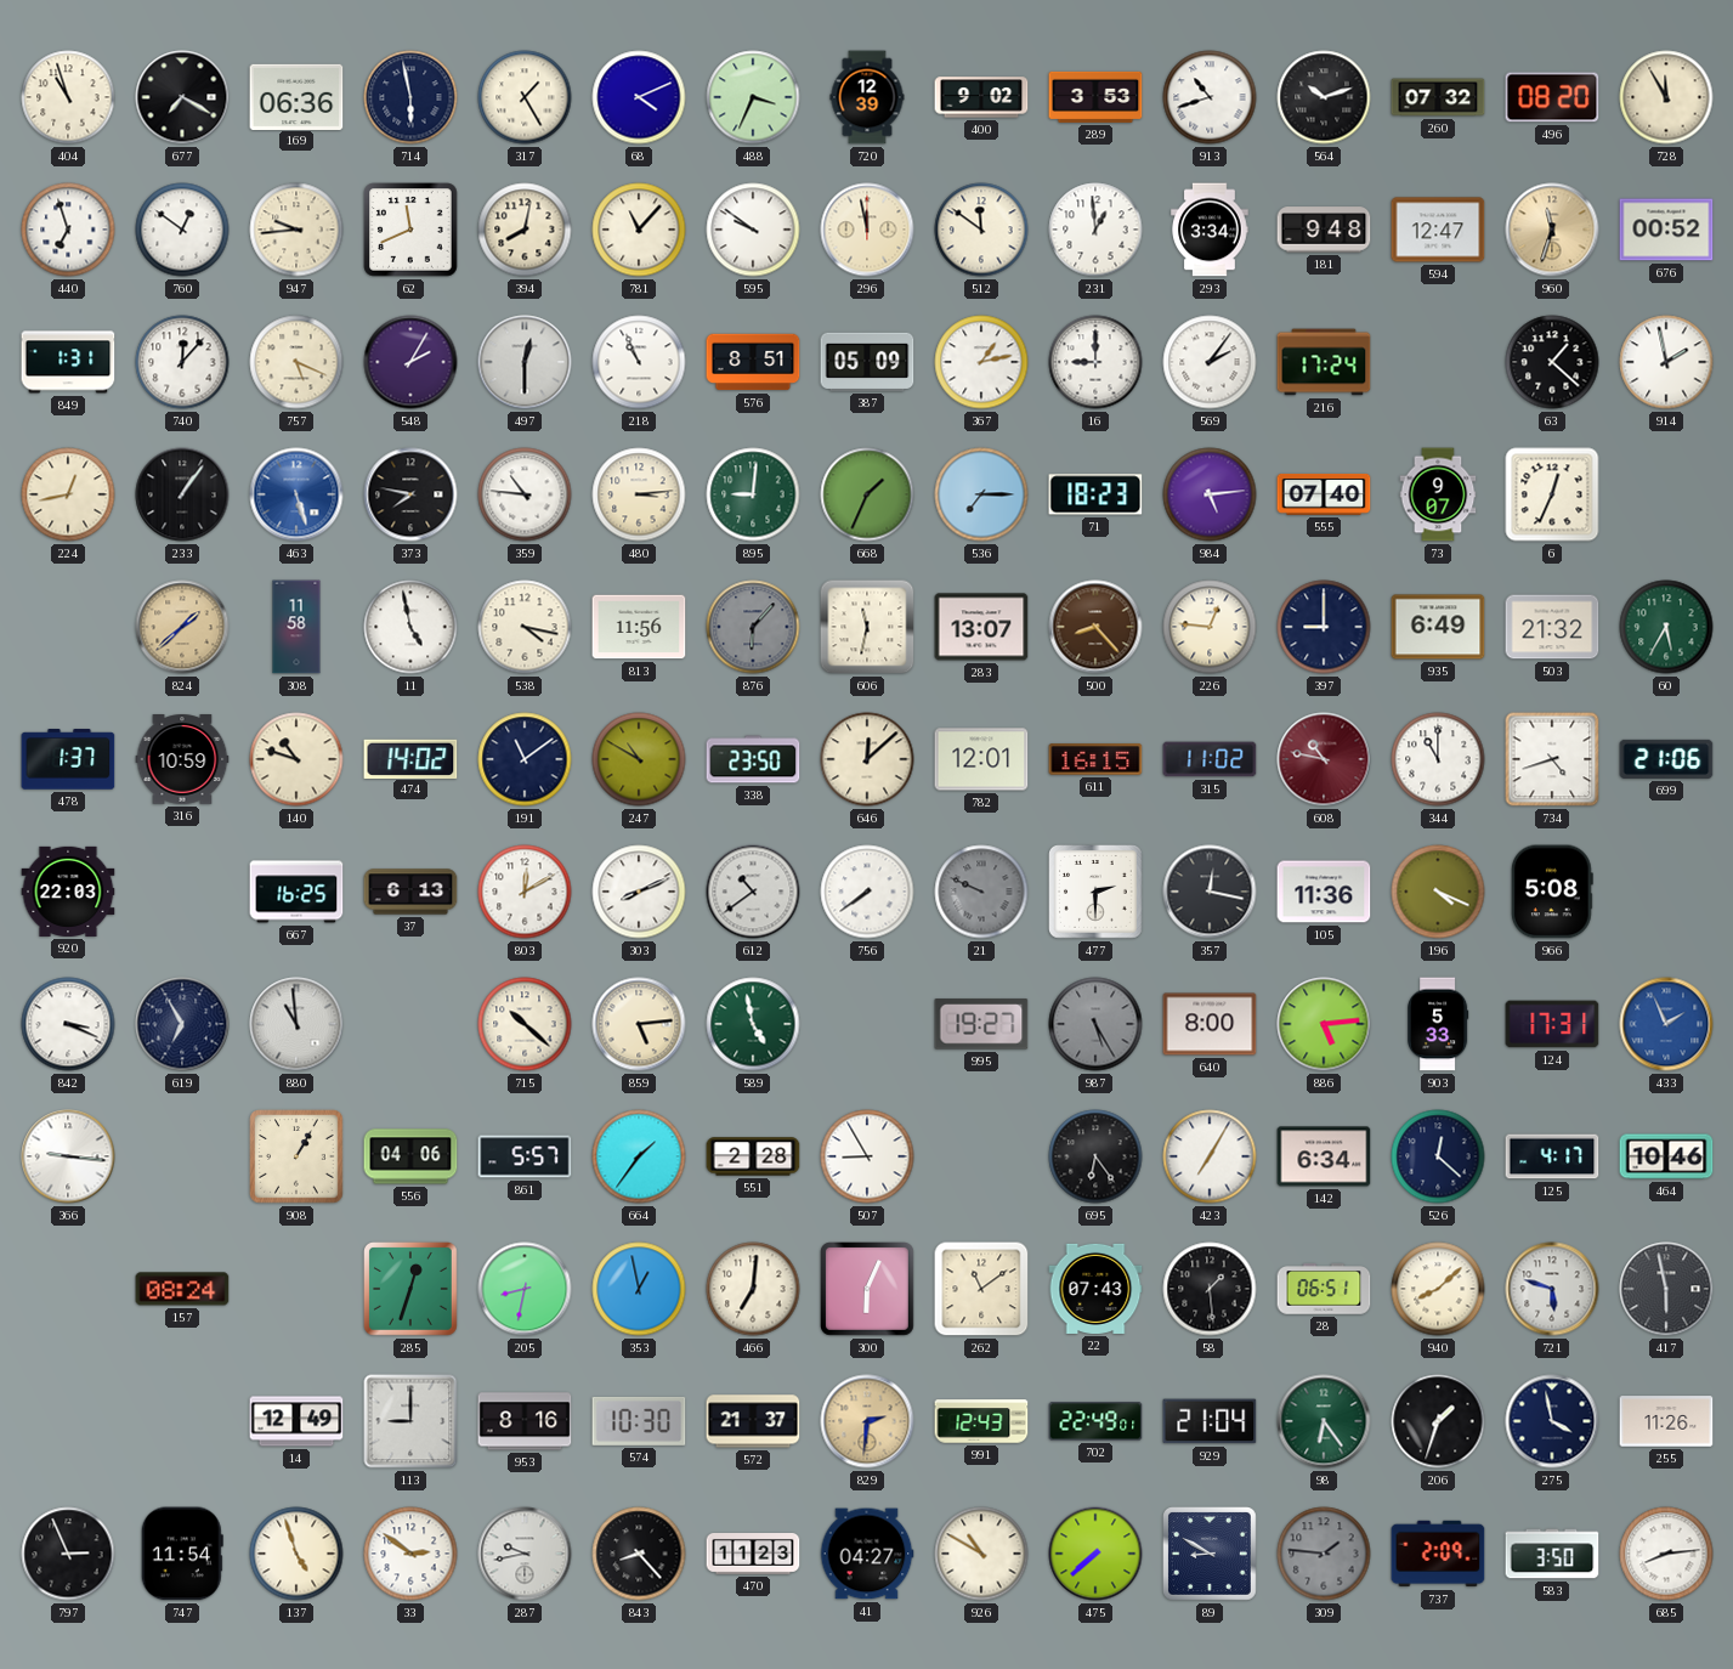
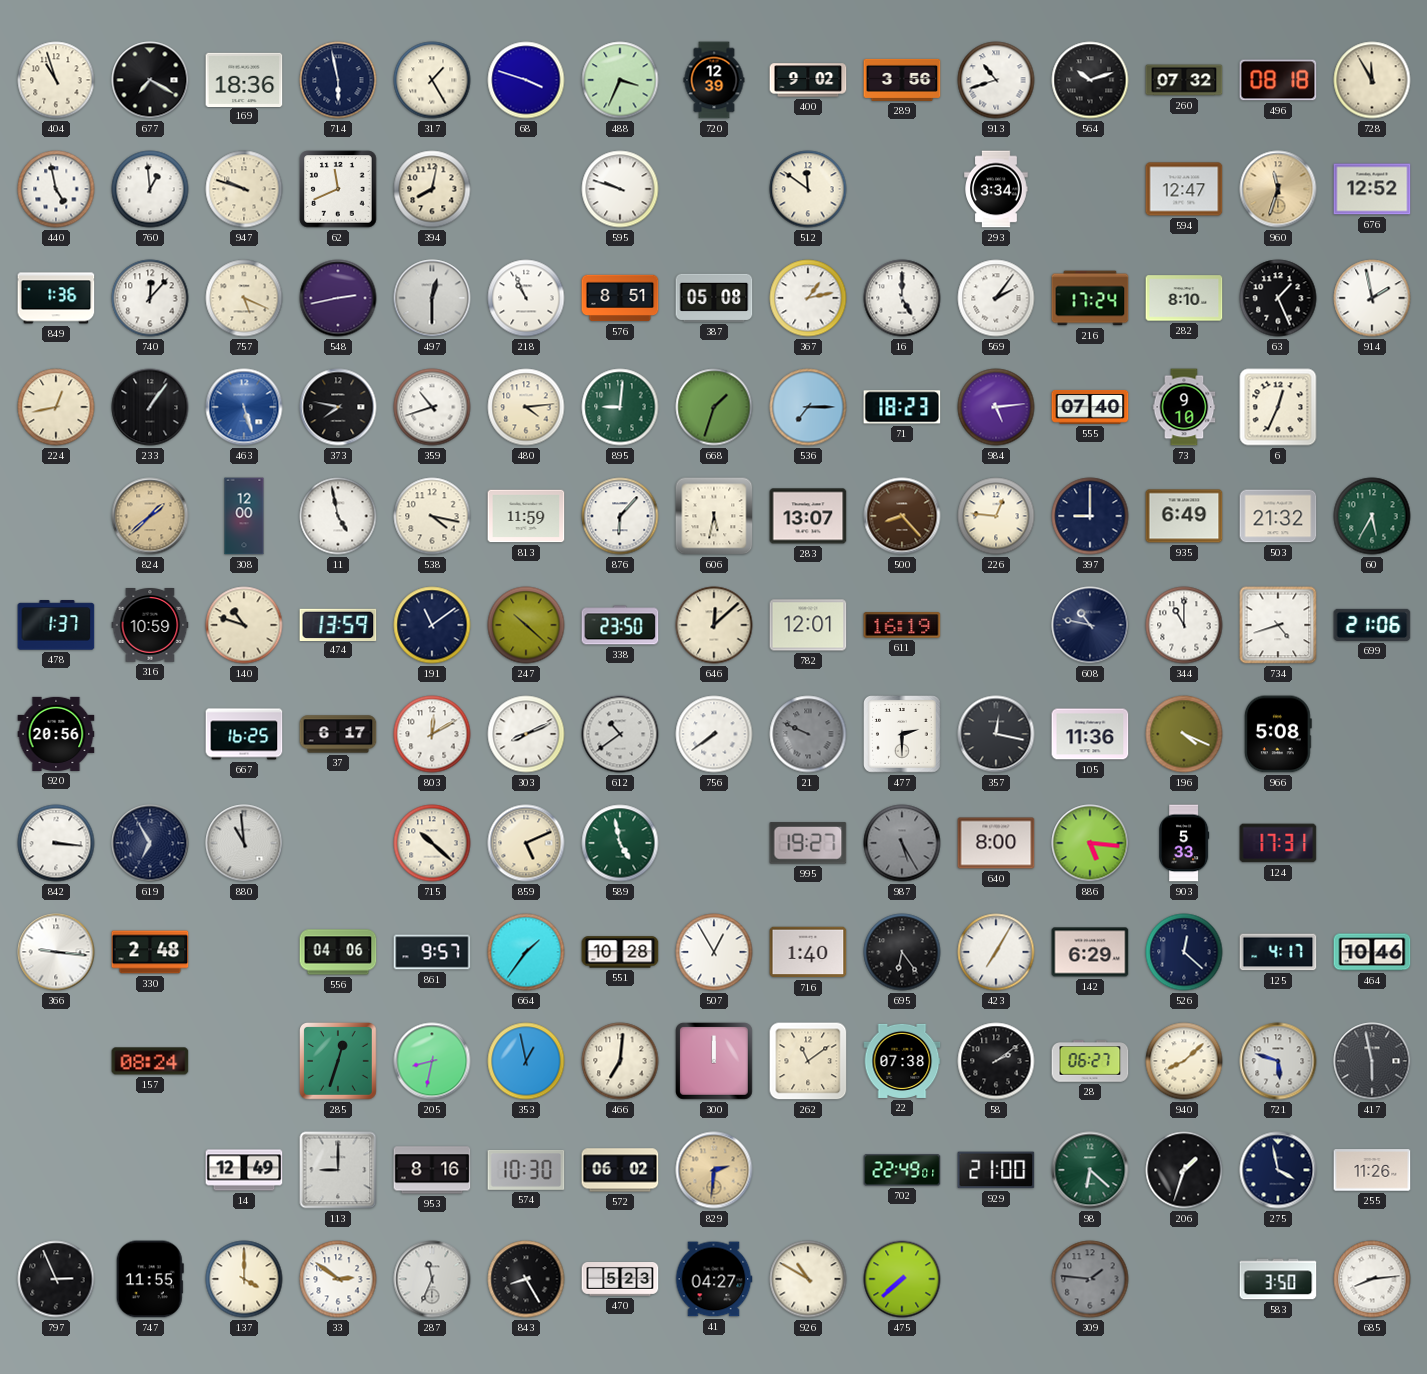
169: 06:36 -> 18:36 (244, 79)
68: 4:11 -> 3:48 (526, 80)
289: 3:53 -> 3:56 (902, 80)
496: 08:20 -> 08:18 (1278, 80)
440: 6:57 -> 4:58 (56, 189)
760: 12:51 -> 12:59 (150, 189)
947: 9:44 -> 9:48 (244, 189)
781: 11:07 -> none (639, 230)
595: 9:51 -> 9:48 (620, 189)
296: 11:58 -> none (867, 230)
231: 12:59 -> none (1095, 230)
181: 9:48 -> none (1324, 230)
676: 00:52 -> 12:52 (1372, 189)
849: 1:31 -> 1:36 (56, 298)
548: 2:05 -> 2:43 (338, 298)
387: 05:09 -> 05:08 (714, 298)
16: 9:00 -> 5:00 (902, 298)
282: none -> 8:10 (1184, 298)
63: 1:22 -> 1:26 (1278, 298)
359: 10:46 -> 10:42 (432, 407)
480: 3:14 -> 4:14 (526, 407)
668: 1:34 -> 1:33 (714, 407)
73: 9:07 -> 9:10 (1184, 407)
308: 11:58 -> 12:00 (244, 516)
813: 11:56 -> 11:59 (526, 516)
876 dial: grey -> white (620, 516)
606: 11:32 -> 5:32 (714, 516)
474: 14:02 -> 13:59 (338, 624)
247: 10:50 -> 10:22 (526, 625)
611: 16:15 -> 16:19 (902, 625)
315: 11:02 -> none (1210, 759)
608 dial: burgundy -> navy (1090, 625)
920: 22:03 -> 20:56 (56, 734)
37: 6:13 -> 6:17 (338, 734)
842: 3:19 -> 3:16 (56, 843)
859: 5:14 -> 5:11 (526, 843)
886: 5:14 -> 5:16 (1090, 843)
433: 1:56 -> none (1666, 1024)
330: none -> 2:48 (150, 952)
908: 1:05 -> none (296, 1156)
861: 5:57 -> 9:57 (432, 952)
551: 2:28 -> 10:28 (620, 952)
507: 8:55 -> 12:55 (714, 952)
716: none -> 1:40 (808, 952)
142: 6:34 -> 6:29 (1090, 952)
300: 6:04 -> 12:00 (715, 1062)
22: 07:43 -> 07:38 (902, 1061)
58: 1:29 -> 2:09 (996, 1061)
28: 06:51 -> 06:27 (1090, 1061)
572: 21:37 -> 06:02 (620, 1170)
991: 12:43 -> none (981, 1421)
929: 21:04 -> 21:00 (996, 1170)
98: 6:24 -> 6:22 (1090, 1170)
747: 11:54 -> 11:55 (150, 1279)
137: 4:57 -> 4:00 (244, 1279)
287: 9:43 -> 11:34 (432, 1279)
843: 8:23 -> 8:25 (526, 1279)
470: 11:23 -> 5:23 (620, 1280)
89: 8:50 -> none (1211, 1555)
737: 2:09 -> none (1438, 1554)
